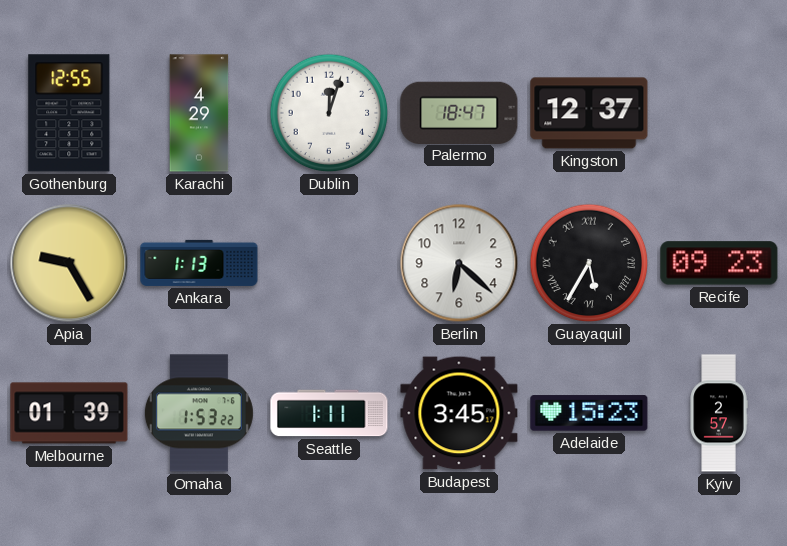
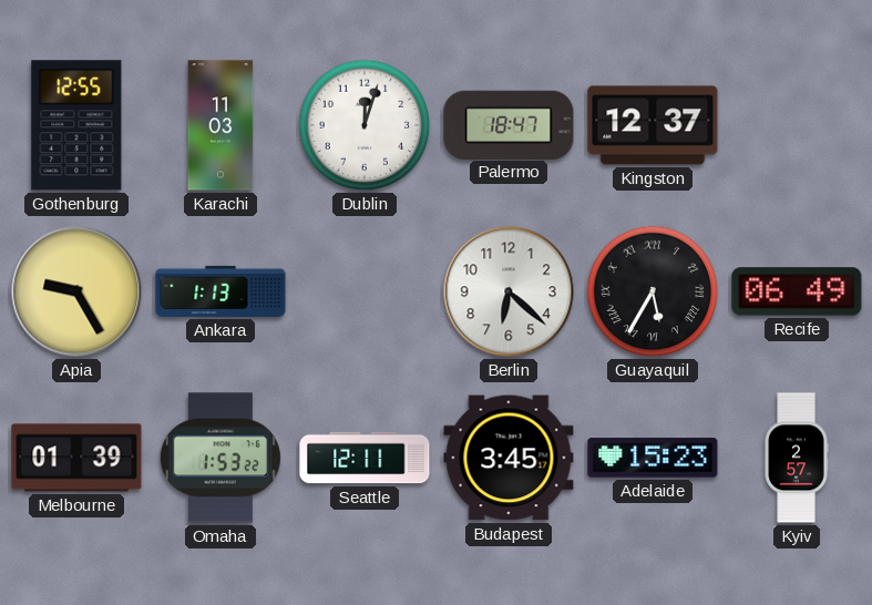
Karachi: 4:29 -> 11:03 (220, 125)
Recife: 09:23 -> 06:49 (797, 291)
Seattle: 1:11 -> 12:11 (365, 458)
